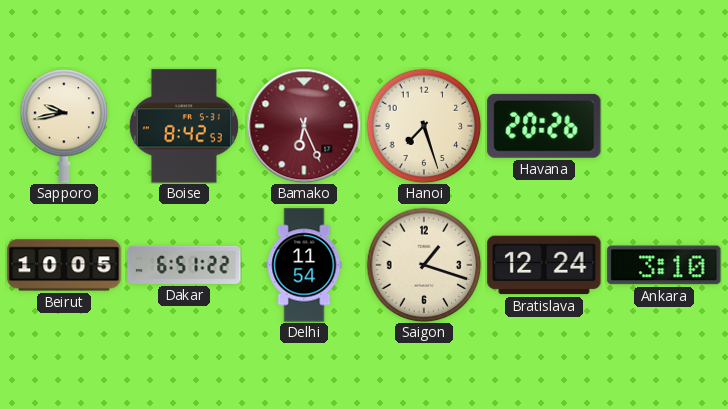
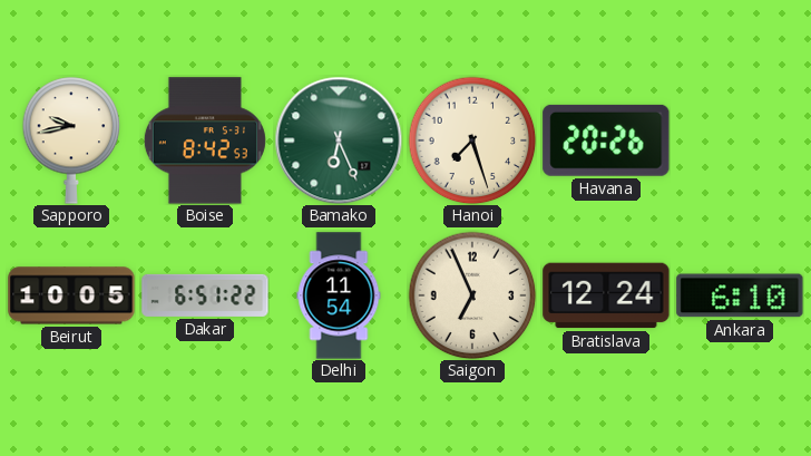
Bamako dial: burgundy -> green (339, 140)
Saigon: 1:18 -> 6:56 (472, 295)
Ankara: 3:10 -> 6:10 (740, 295)
